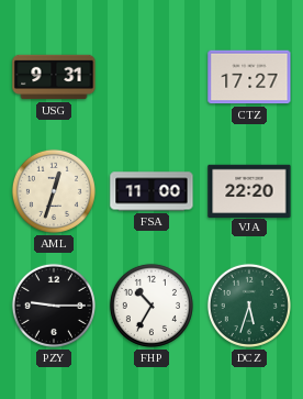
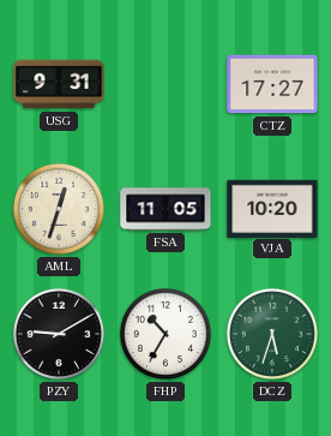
FSA: 11:00 -> 11:05 (165, 209)
VJA: 22:20 -> 10:20 (272, 208)
PZY: 9:15 -> 9:10 (59, 334)
